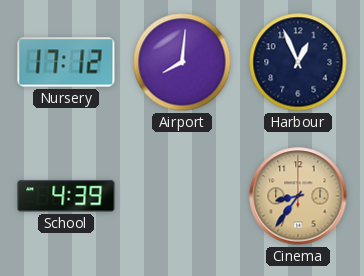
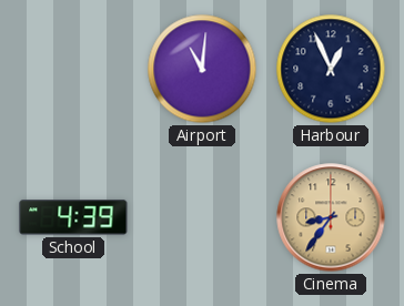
Nursery: 17:12 -> none (66, 62)
Airport: 8:01 -> 11:01 (202, 69)
